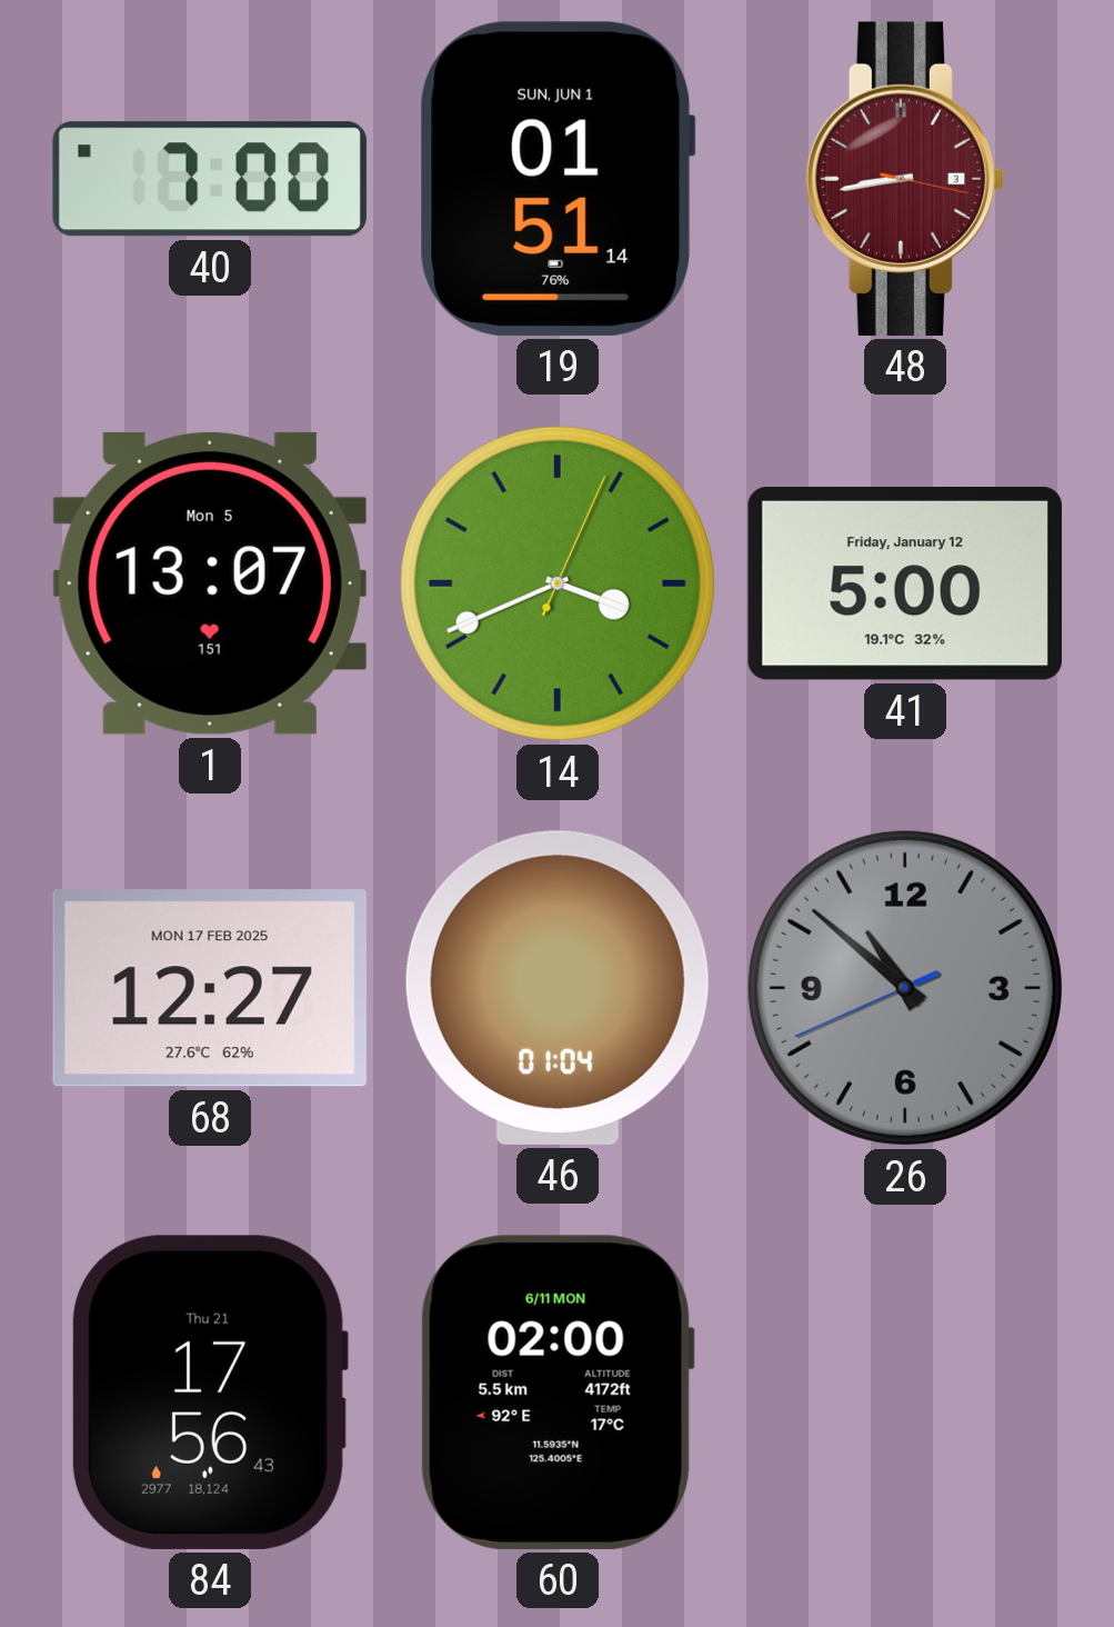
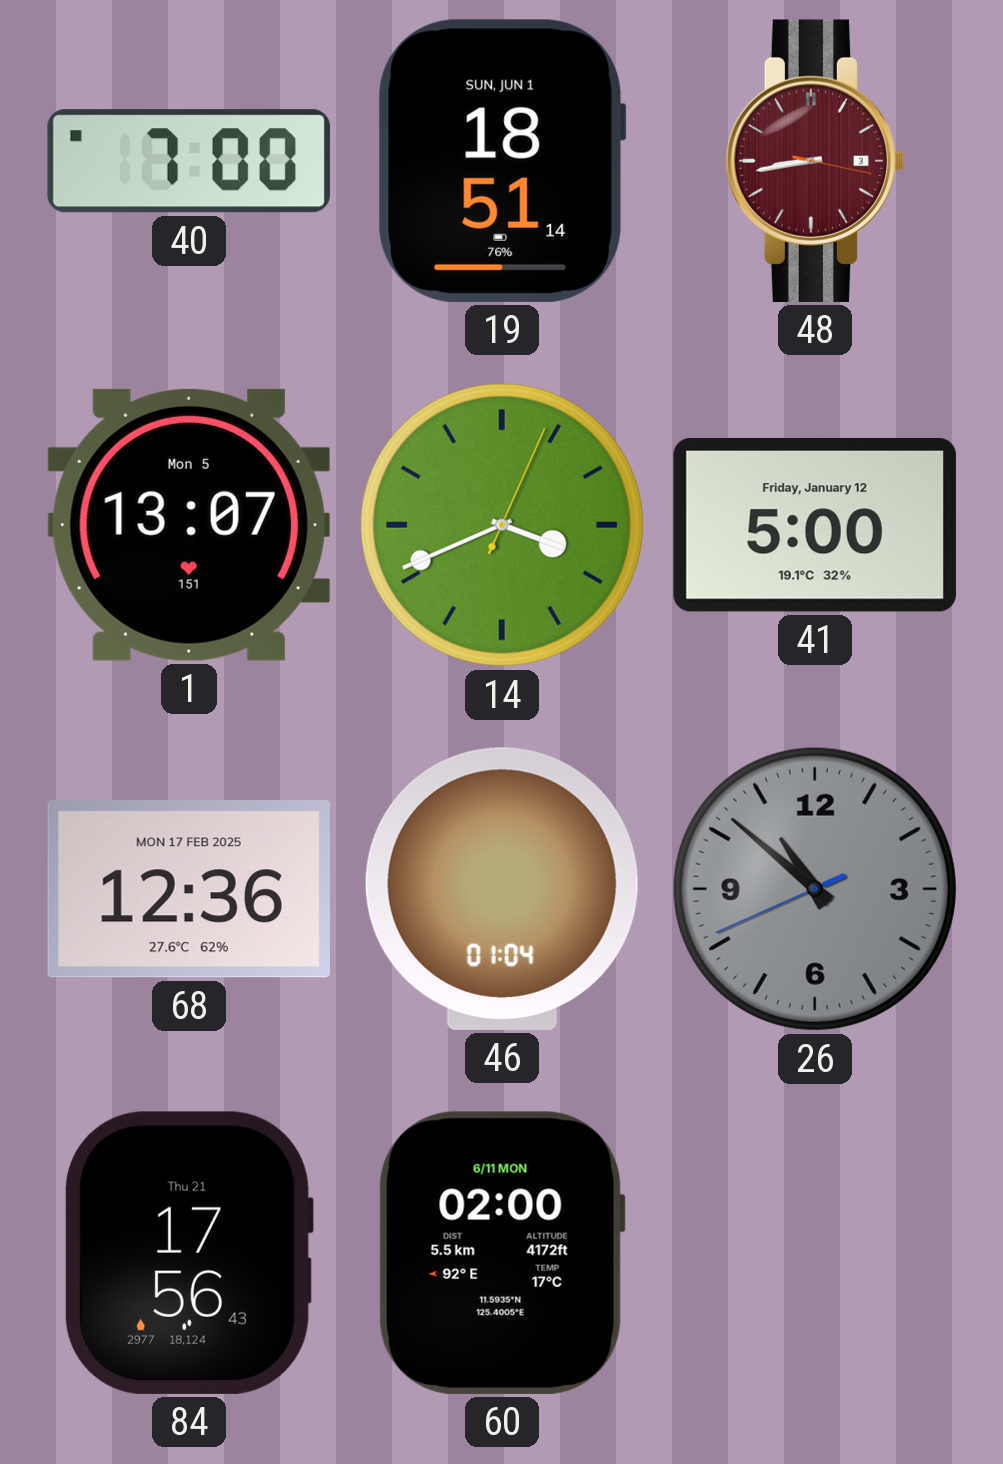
19: 01:51 -> 18:51 (502, 161)
68: 12:27 -> 12:36 (189, 889)
